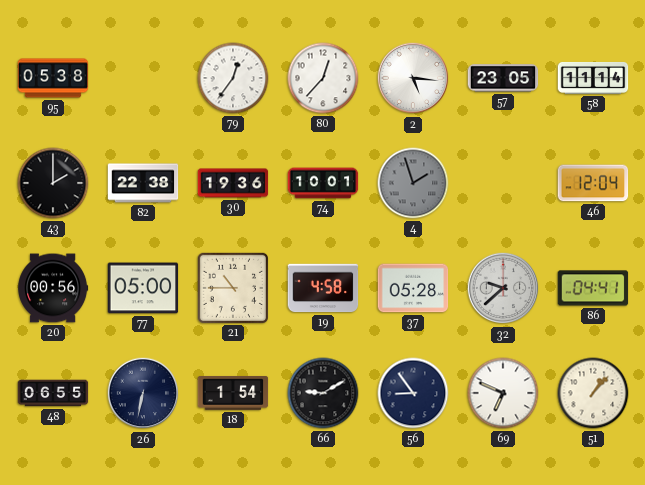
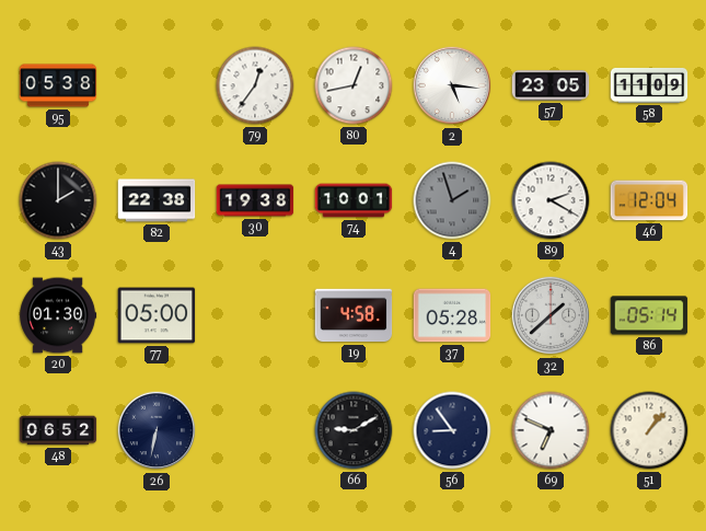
80: 12:37 -> 12:43 (354, 85)
58: 11:14 -> 11:09 (649, 85)
30: 19:36 -> 19:38 (255, 200)
89: none -> 2:20 (551, 200)
20: 00:56 -> 01:30 (58, 315)
21: 10:45 -> none (232, 287)
32: 9:38 -> 1:38 (551, 315)
86: 04:41 -> 05:14 (649, 315)
48: 06:55 -> 06:52 (58, 430)
18: 1:54 -> none (233, 393)
